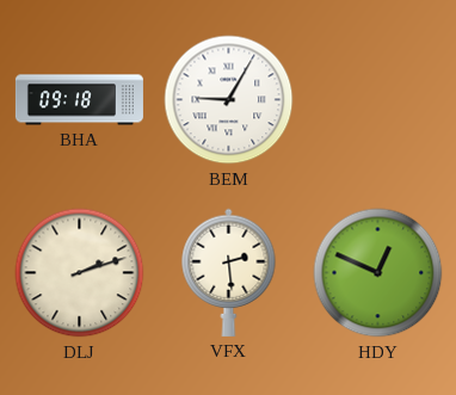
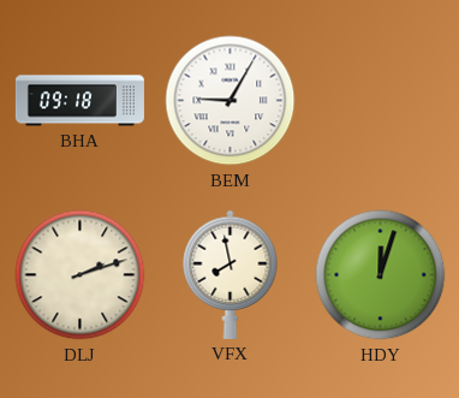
VFX: 2:29 -> 7:58 (231, 274)
HDY: 12:49 -> 12:03 (381, 275)
